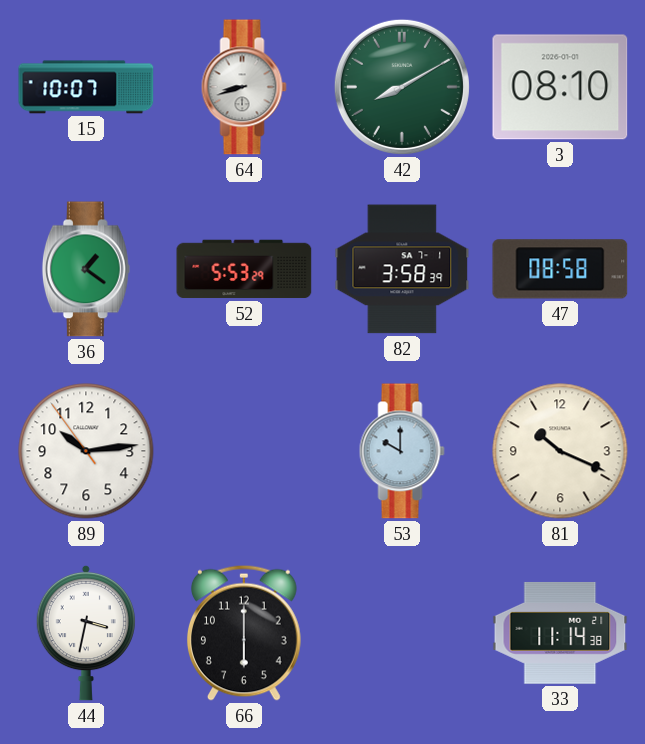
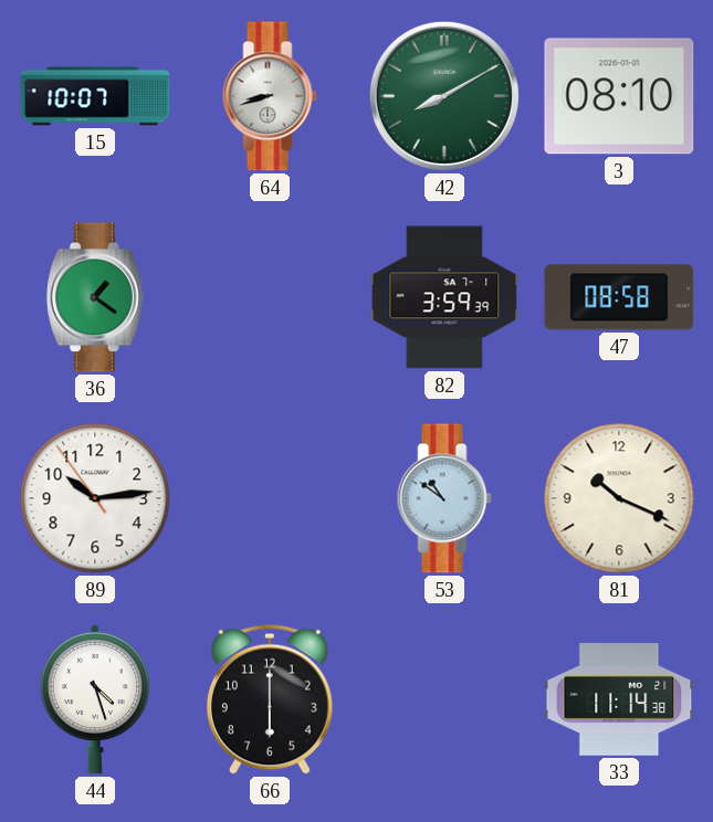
52: 5:53 -> none (244, 269)
82: 3:58 -> 3:59 (444, 297)
53: 10:00 -> 10:51 (444, 498)
44: 3:32 -> 4:27 (95, 699)
